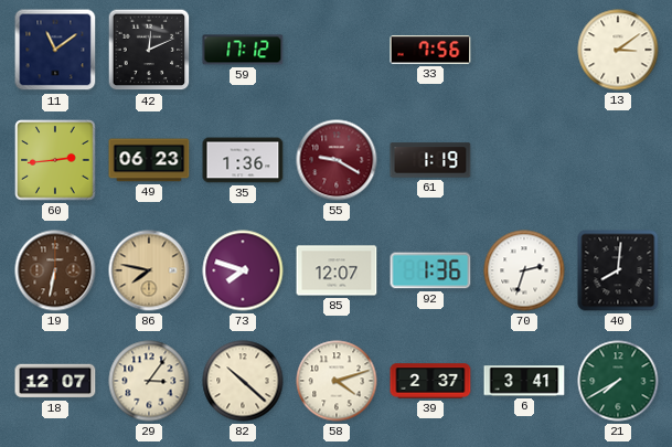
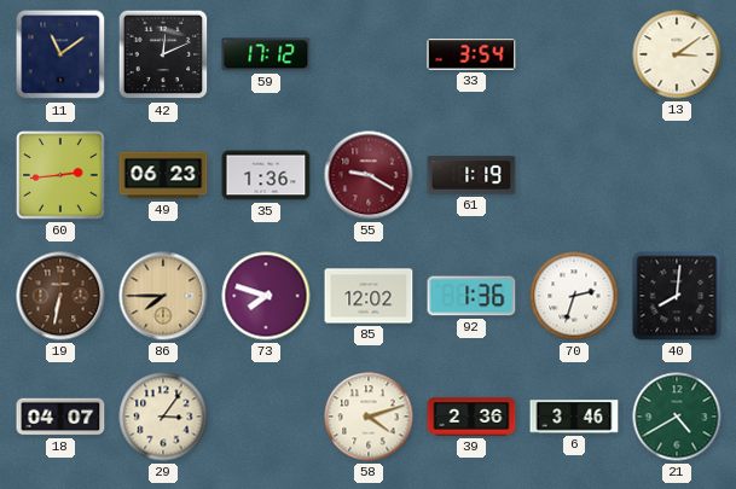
33: 7:56 -> 3:54 (471, 54)
86: 7:47 -> 7:45 (163, 296)
85: 12:07 -> 12:02 (369, 296)
18: 12:07 -> 04:07 (60, 417)
82: 10:22 -> none (243, 381)
39: 2:37 -> 2:36 (471, 417)
6: 3:41 -> 3:46 (574, 417)
21: 7:40 -> 4:40 (677, 417)
